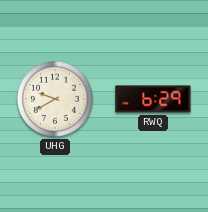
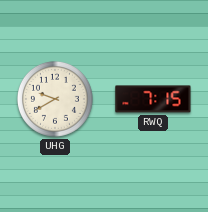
RWQ: 6:29 -> 7:15 (153, 99)
